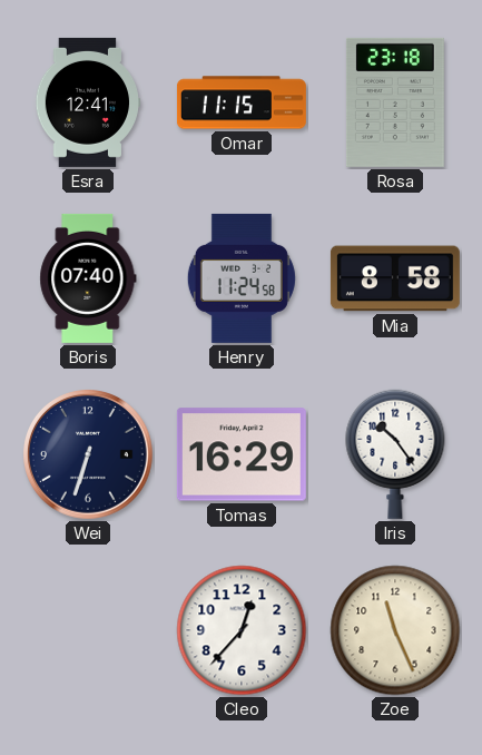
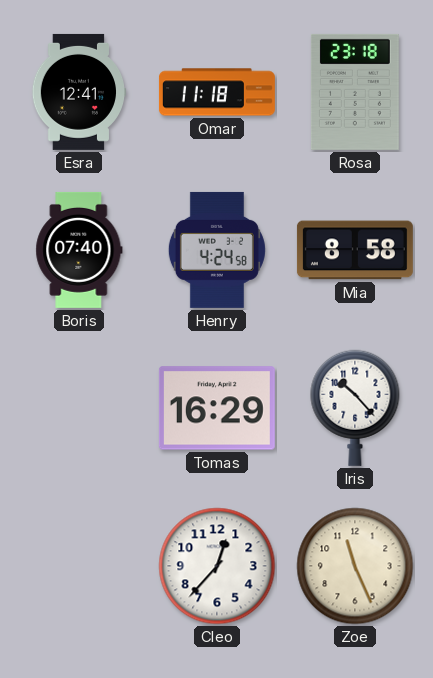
Omar: 11:15 -> 11:18 (217, 92)
Henry: 11:24 -> 4:24 (217, 250)
Wei: 6:33 -> none (89, 455)
Iris: 10:24 -> 10:23 (355, 408)
